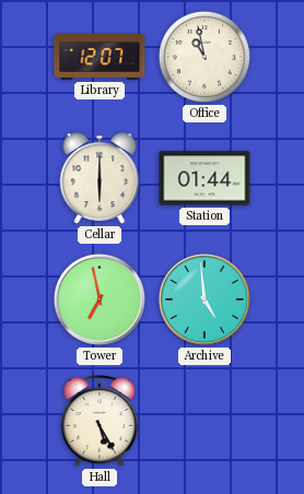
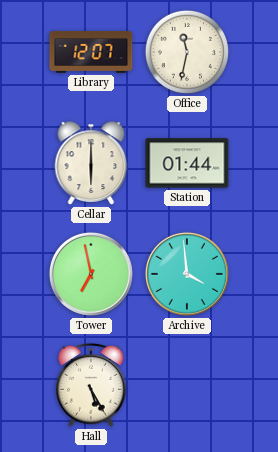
Office: 10:58 -> 11:32 (187, 52)
Archive: 4:59 -> 3:59 (187, 274)
